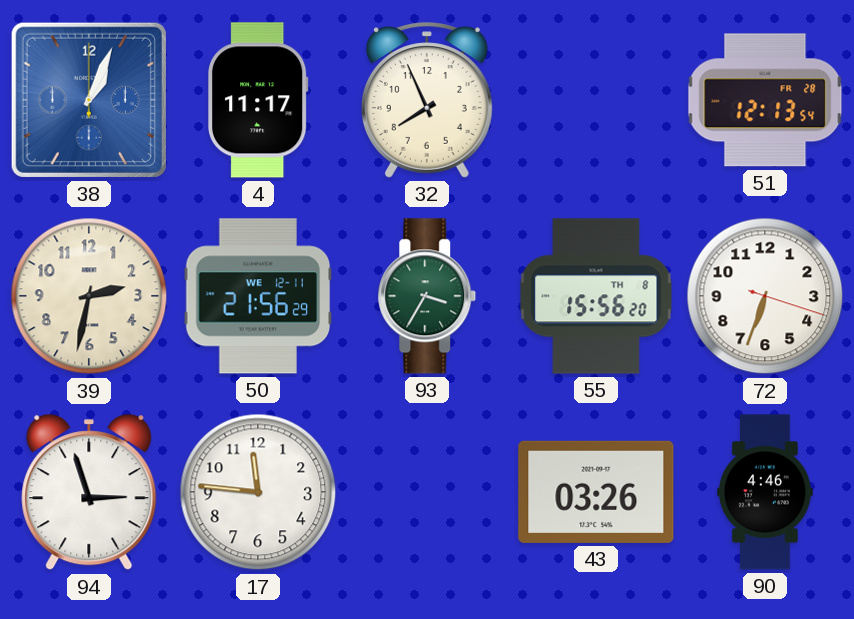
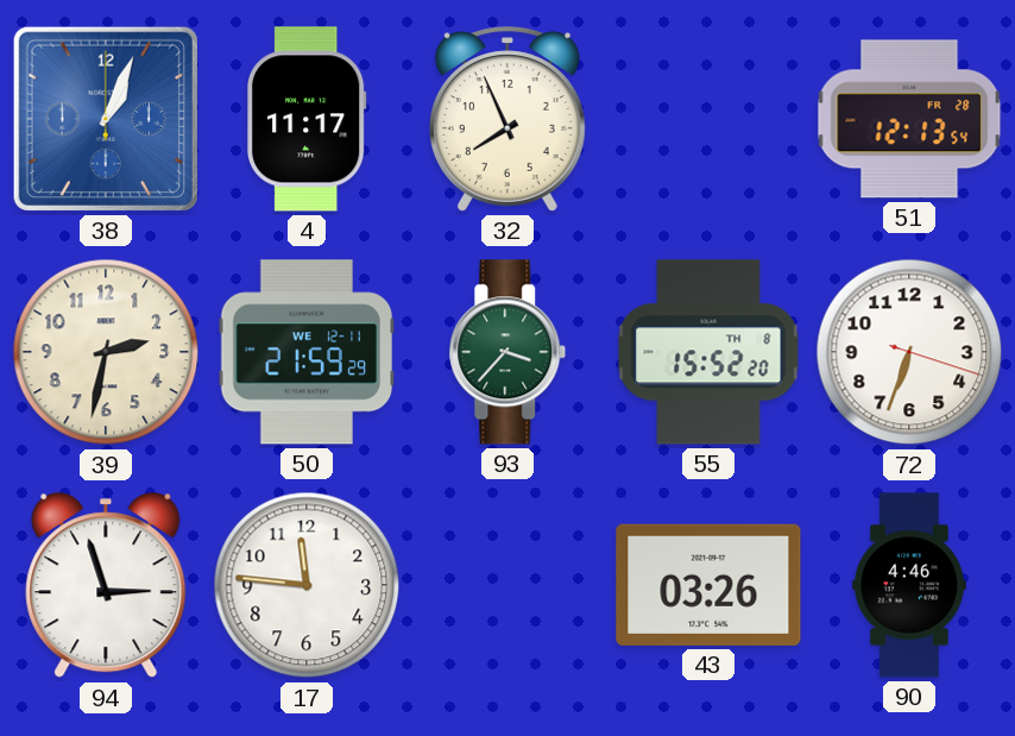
50: 21:56 -> 21:59 (307, 352)
93: 3:35 -> 3:37 (508, 352)
55: 15:56 -> 15:52 (708, 352)
